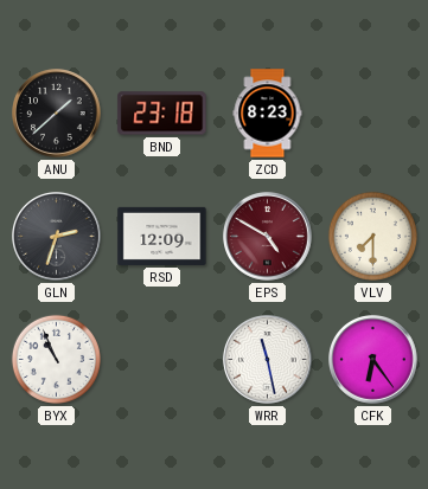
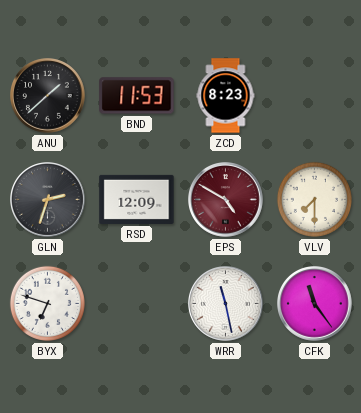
BND: 23:18 -> 11:53 (137, 96)
BYX: 10:56 -> 6:48 (47, 303)
CFK: 6:24 -> 11:24 (315, 304)
